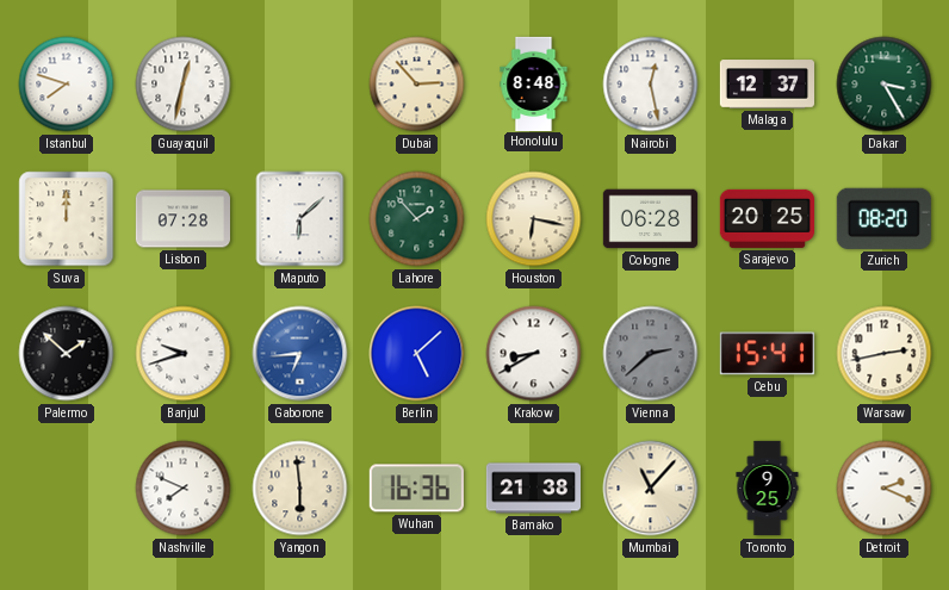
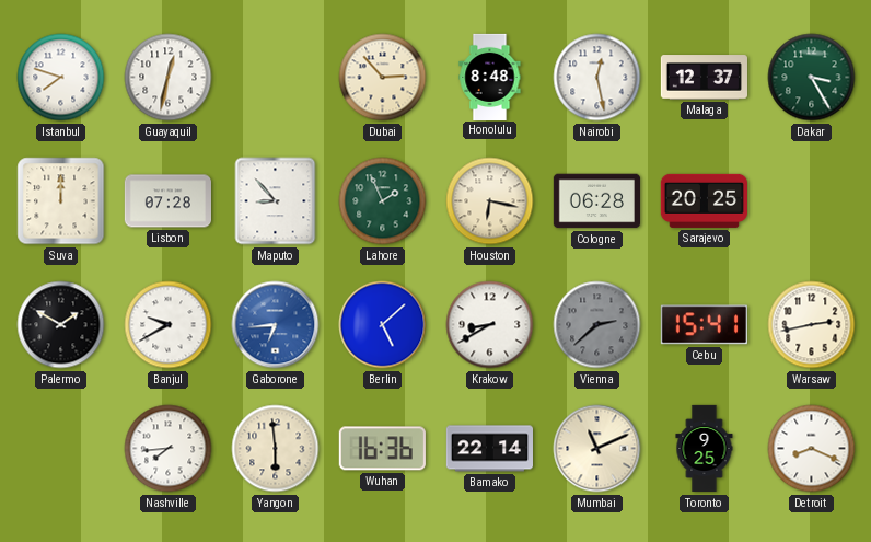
Maputo: 6:08 -> 8:53 (276, 201)
Lahore: 1:53 -> 1:56 (383, 201)
Zurich: 08:20 -> none (883, 218)
Palermo: 1:52 -> 1:50 (61, 325)
Banjul: 9:42 -> 9:40 (169, 325)
Nashville: 7:49 -> 7:44 (169, 449)
Bamako: 21:38 -> 22:14 (489, 449)
Mumbai: 11:07 -> 11:11 (597, 449)
Detroit: 2:19 -> 8:19 (812, 449)
